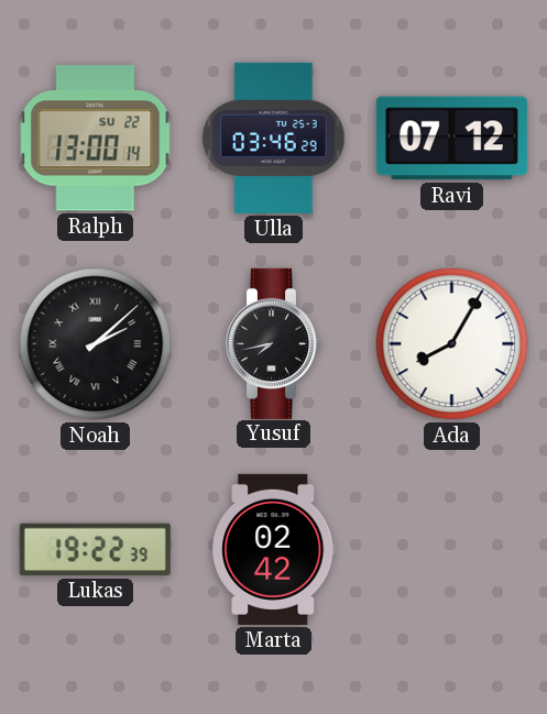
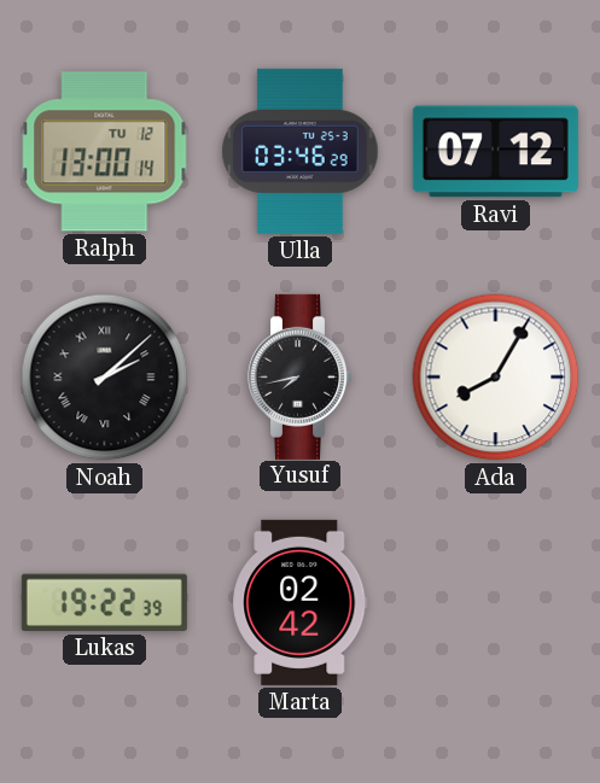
Ralph date: SU 22 -> TU 12 (105, 152)
